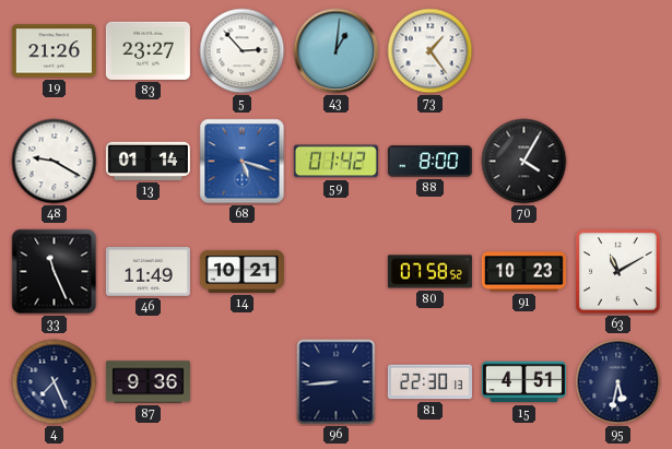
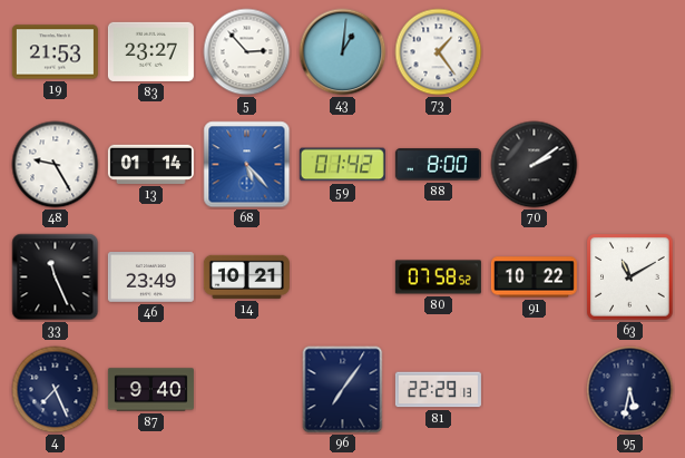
19: 21:26 -> 21:53 (55, 52)
48: 9:20 -> 9:25 (56, 165)
68: 5:18 -> 5:23 (247, 165)
70: 4:05 -> 2:09 (535, 165)
46: 11:49 -> 23:49 (150, 277)
91: 10:23 -> 10:22 (534, 277)
87: 9:36 -> 9:40 (150, 390)
96: 8:44 -> 7:06 (343, 390)
81: 22:30 -> 22:29 (438, 390)
15: 4:51 -> none (523, 382)
